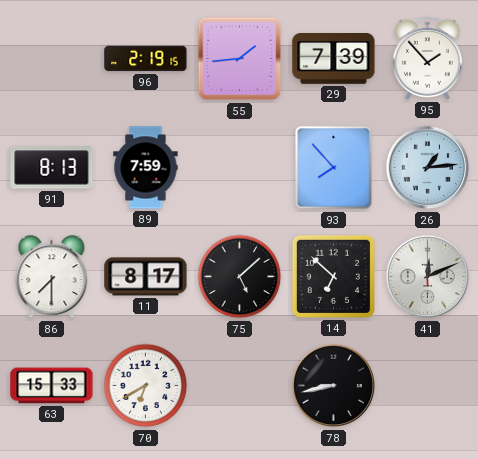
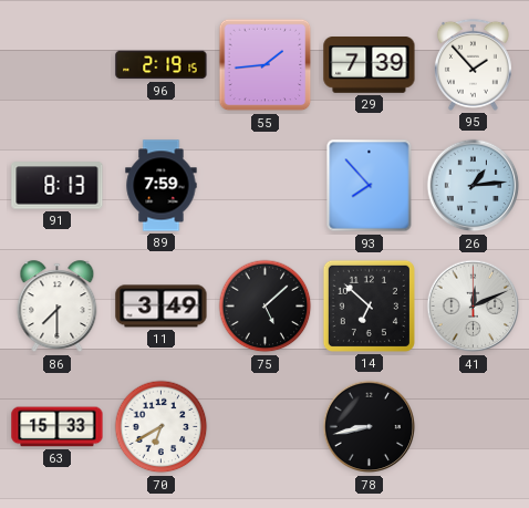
11: 8:17 -> 3:49 (162, 307)
